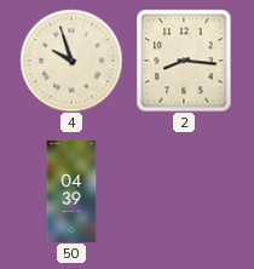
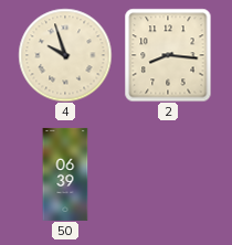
50: 04:39 -> 06:39 (65, 174)
